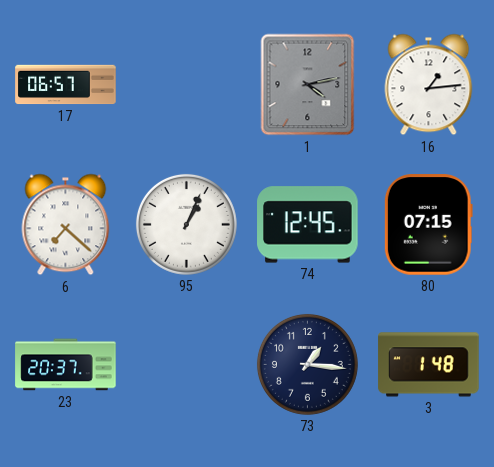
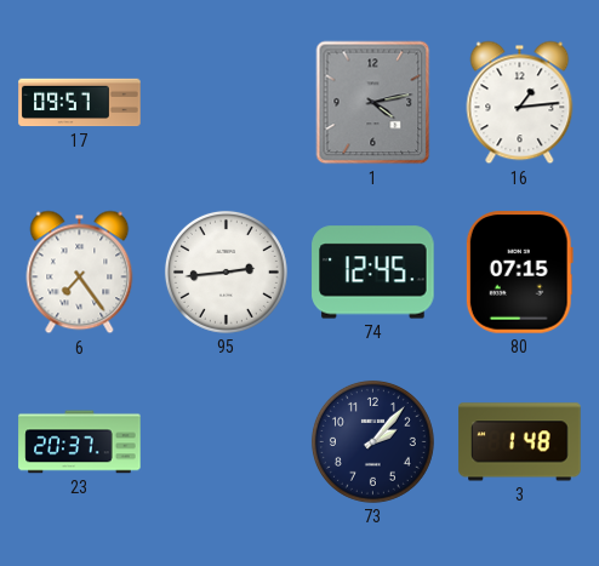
17: 06:57 -> 09:57 (80, 103)
6: 7:22 -> 7:24 (80, 273)
95: 1:04 -> 2:44 (226, 271)
73: 1:16 -> 2:07 (372, 441)
